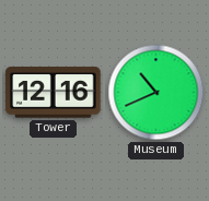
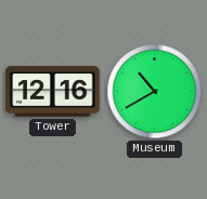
Museum: 10:41 -> 10:40 (155, 92)
